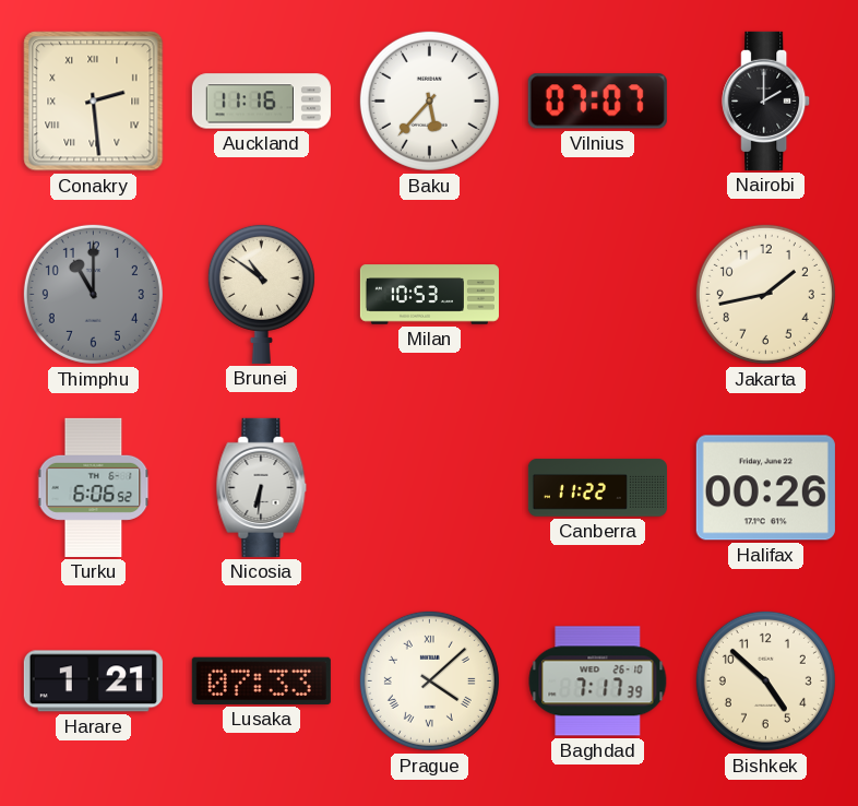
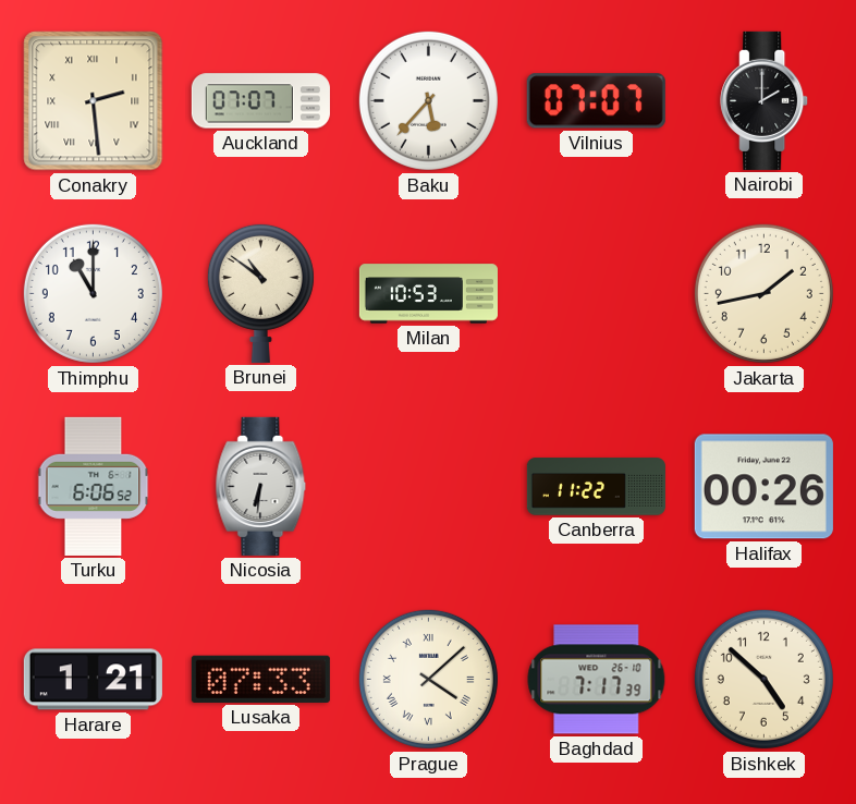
Auckland: 11:16 -> 07:07 (260, 101)
Thimphu dial: grey -> white (93, 293)
